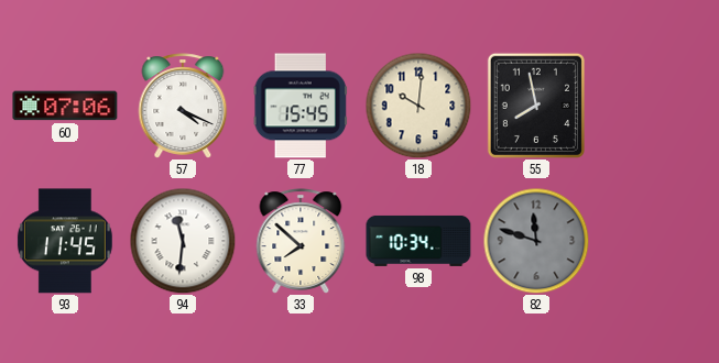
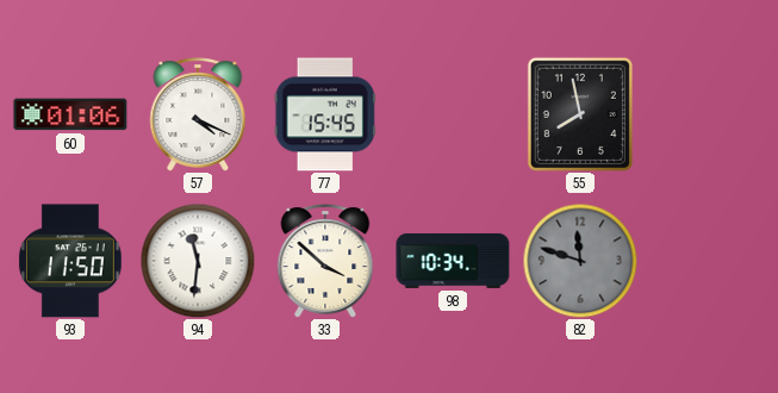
60: 07:06 -> 01:06 (70, 114)
18: 10:01 -> none (418, 106)
93: 11:45 -> 11:50 (70, 261)
33: 7:52 -> 3:52 (325, 261)
